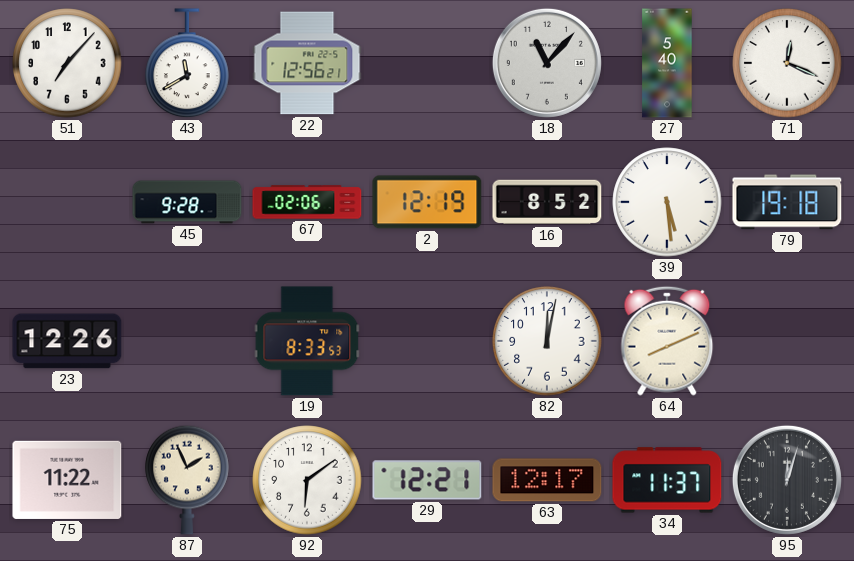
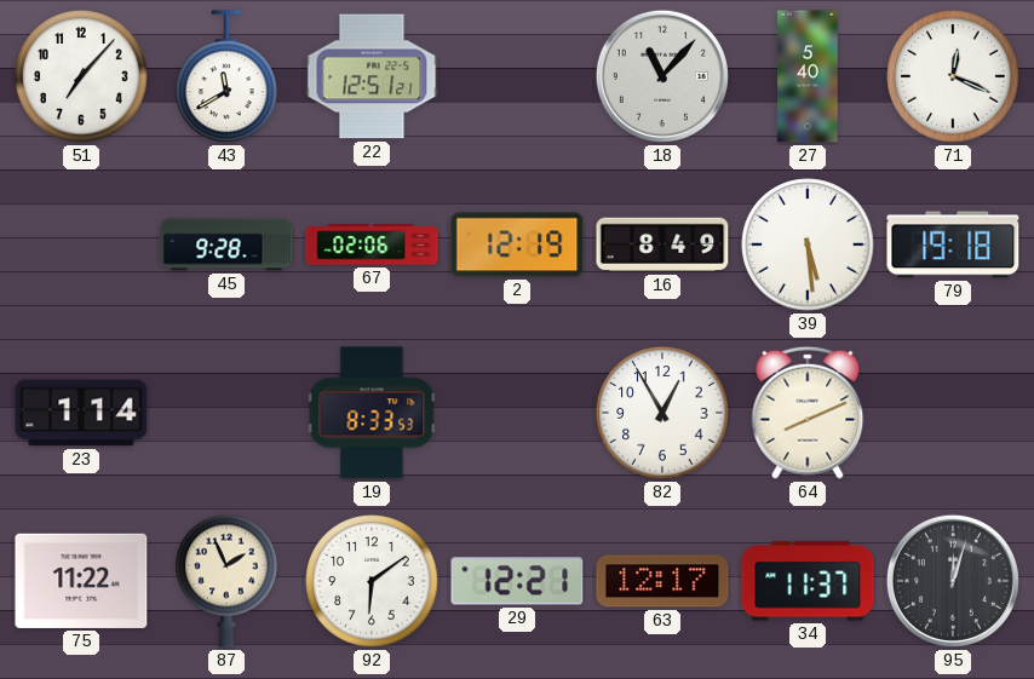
22: 12:56 -> 12:51 (372, 76)
16: 8:52 -> 8:49 (662, 244)
23: 12:26 -> 1:14 (81, 413)
82: 12:02 -> 12:55 (662, 413)
